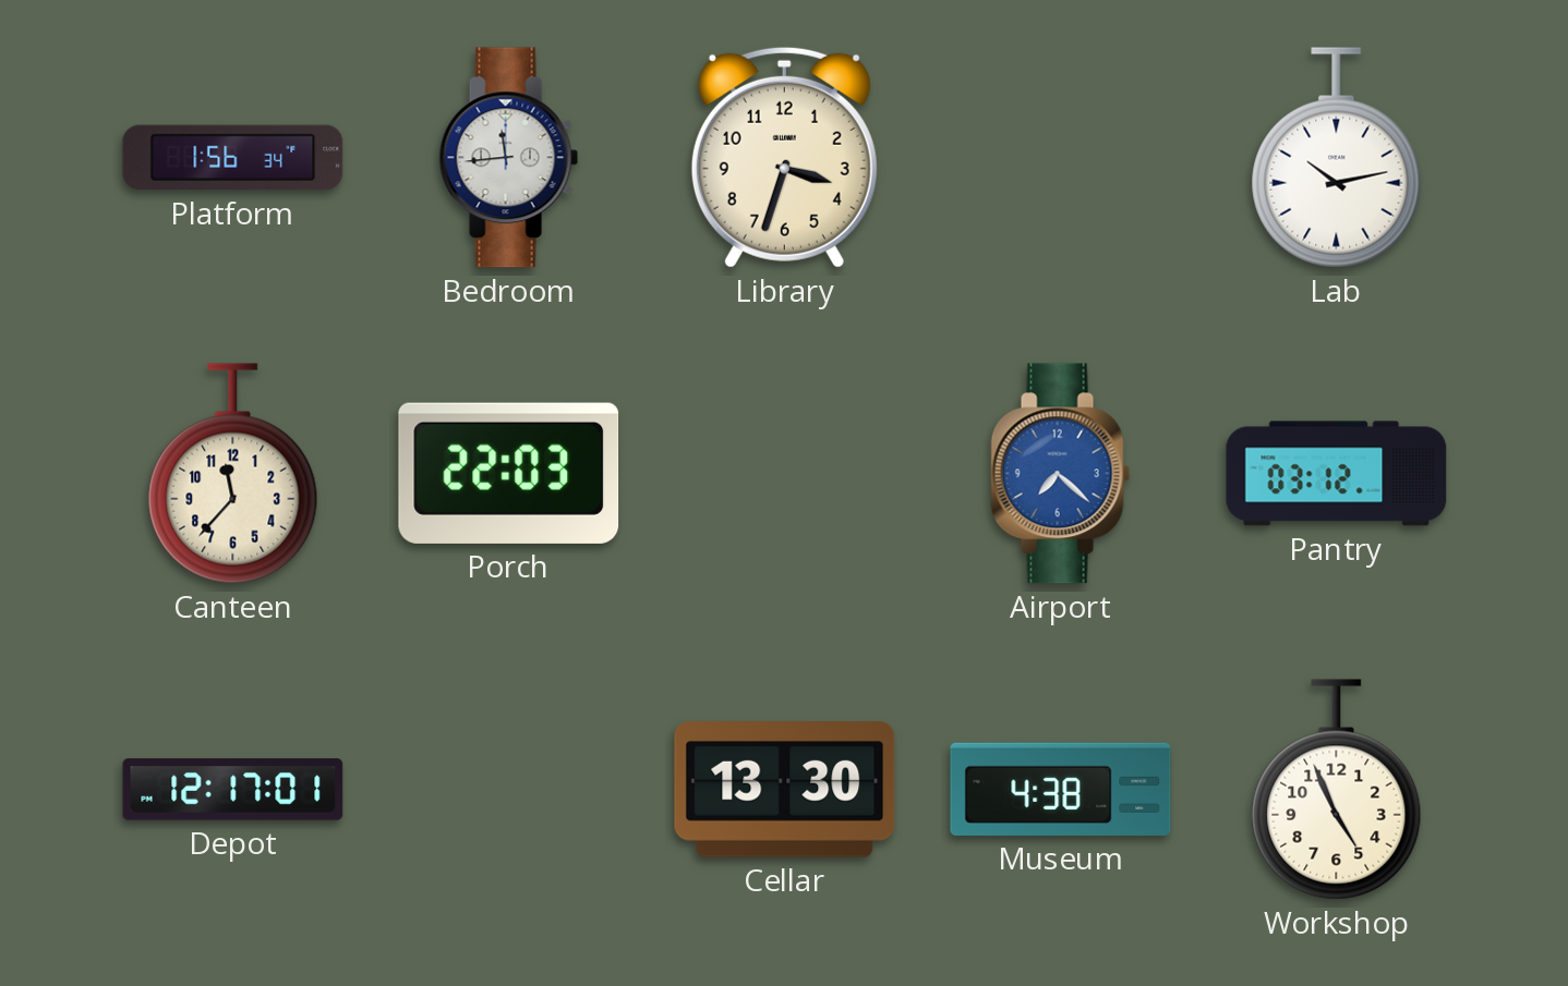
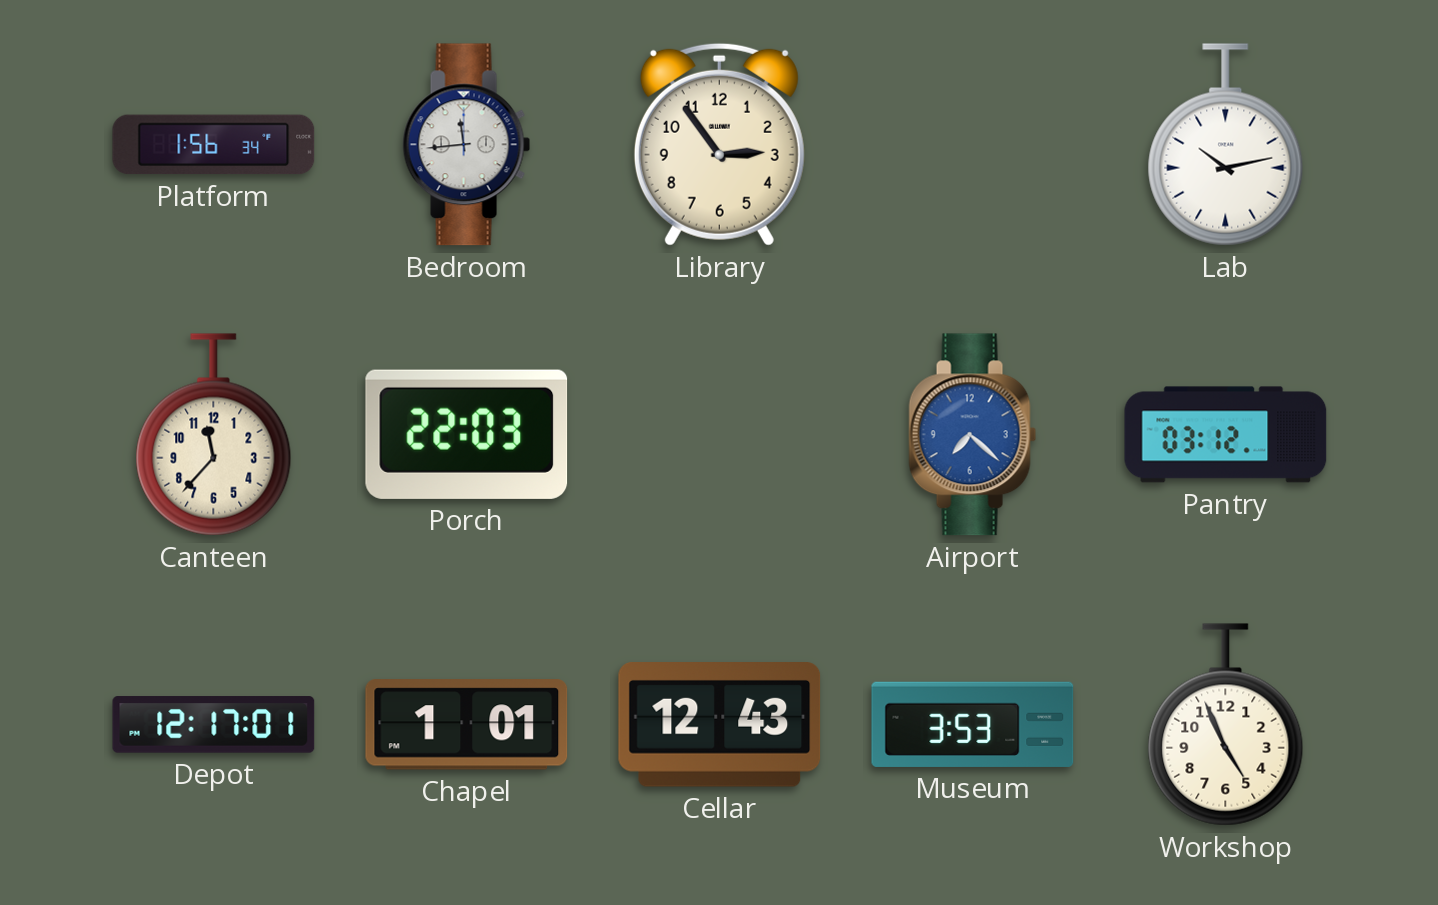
Library: 3:33 -> 2:54 (719, 144)
Chapel: none -> 1:01 (467, 725)
Cellar: 13:30 -> 12:43 (720, 725)
Museum: 4:38 -> 3:53 (973, 724)
